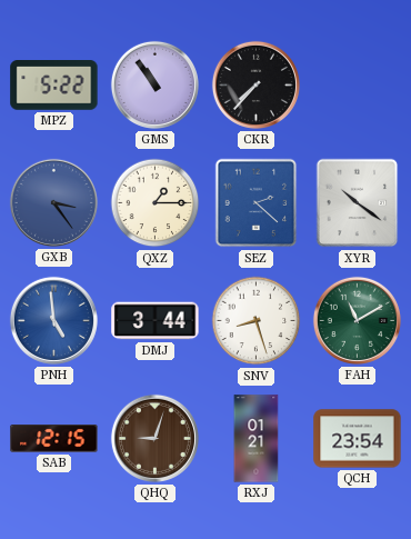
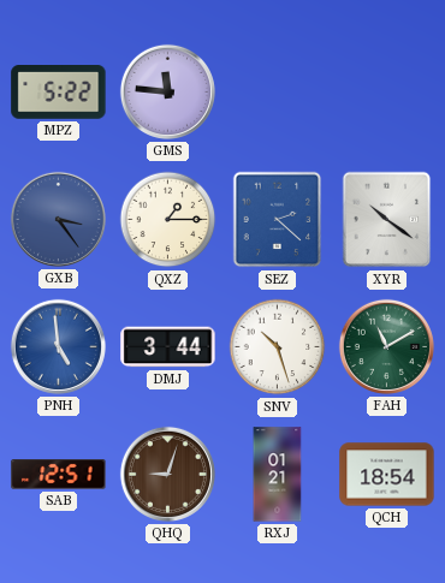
GMS: 10:54 -> 11:46 (167, 91)
CKR: 7:37 -> none (255, 84)
SNV: 8:27 -> 10:27 (278, 347)
SAB: 12:15 -> 12:51 (59, 475)
QCH: 23:54 -> 18:54 (387, 475)
